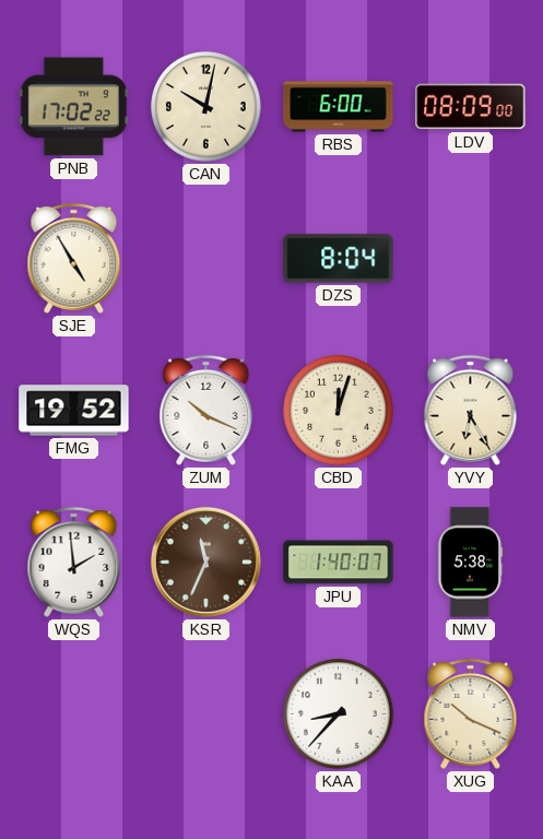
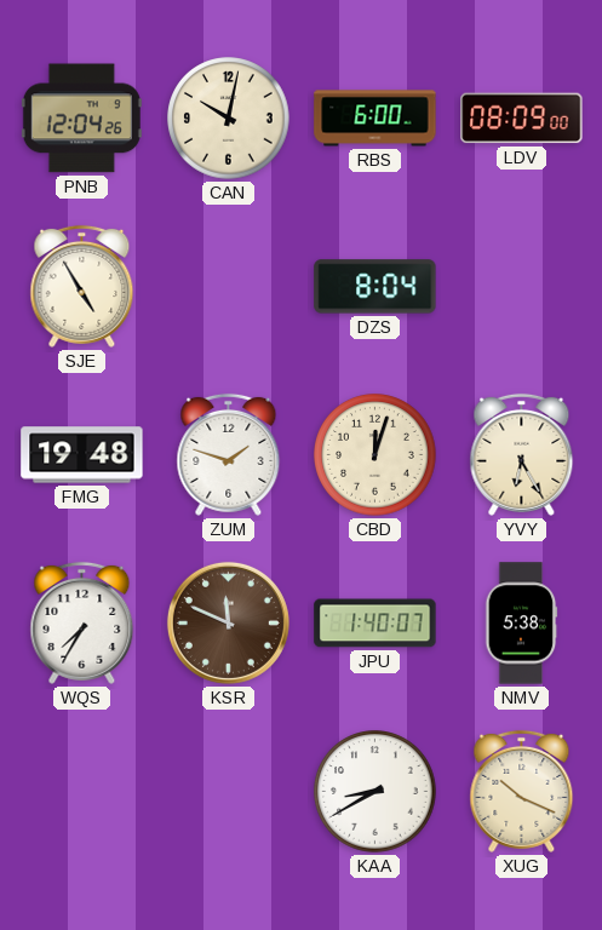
PNB: 17:02 -> 12:04 (81, 119)
FMG: 19:52 -> 19:48 (82, 455)
ZUM: 10:19 -> 1:48 (229, 454)
WQS: 1:59 -> 7:35 (82, 622)
KSR: 11:34 -> 11:49 (228, 622)
KAA: 8:37 -> 8:40 (375, 792)
